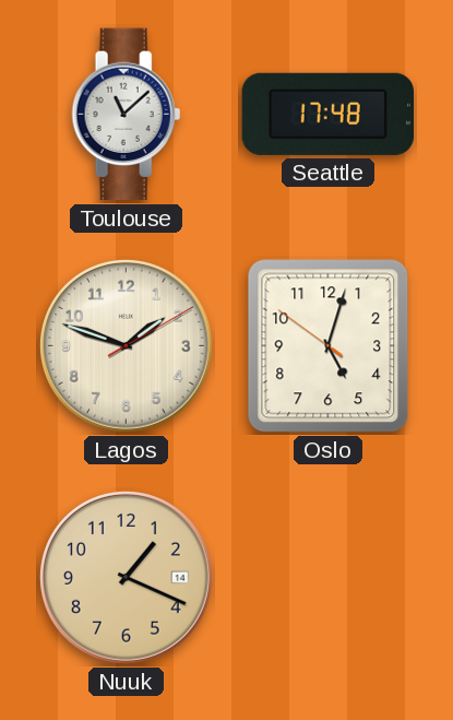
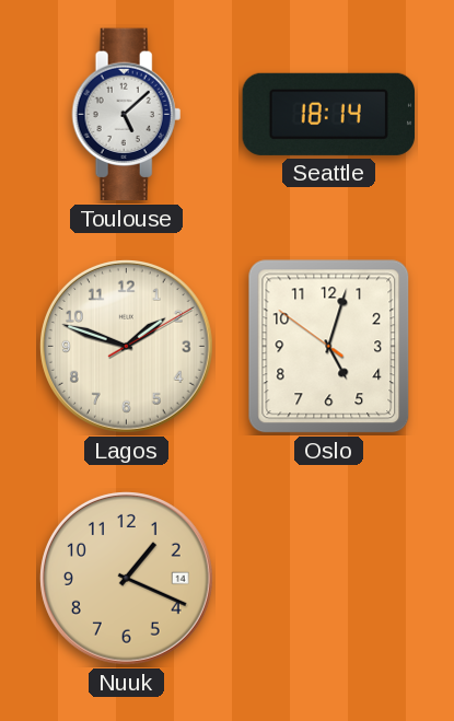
Toulouse: 11:08 -> 5:08 (127, 115)
Seattle: 17:48 -> 18:14 (328, 114)
